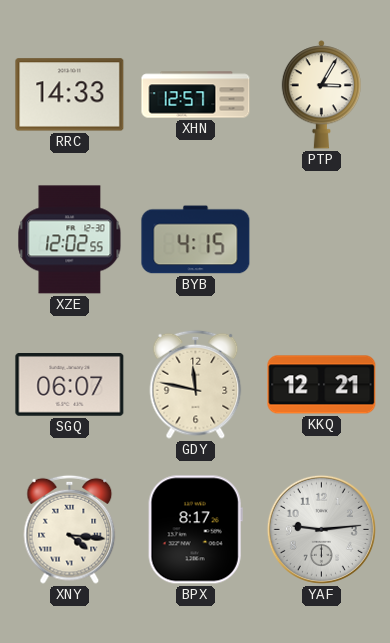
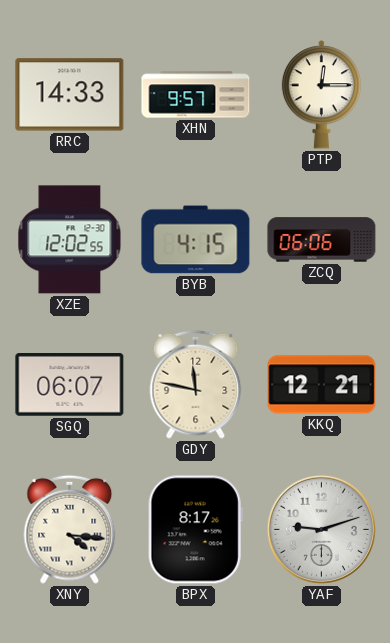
XHN: 12:57 -> 9:57 (196, 95)
PTP: 3:05 -> 12:15 (321, 95)
ZCQ: none -> 06:06 (322, 240)
YAF: 9:14 -> 9:12 (321, 529)
